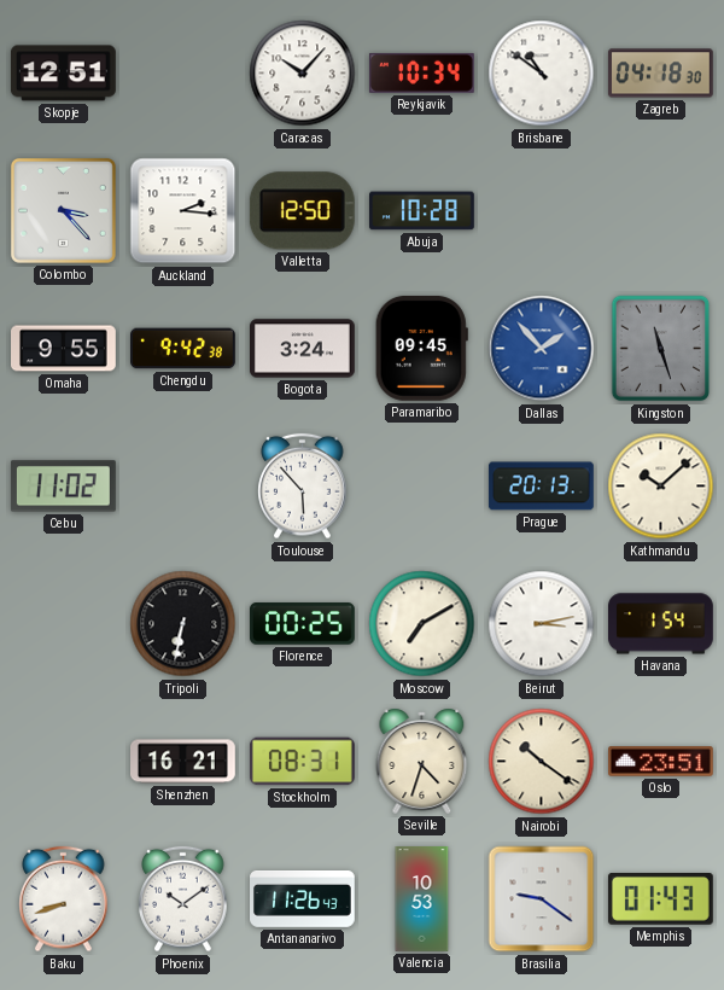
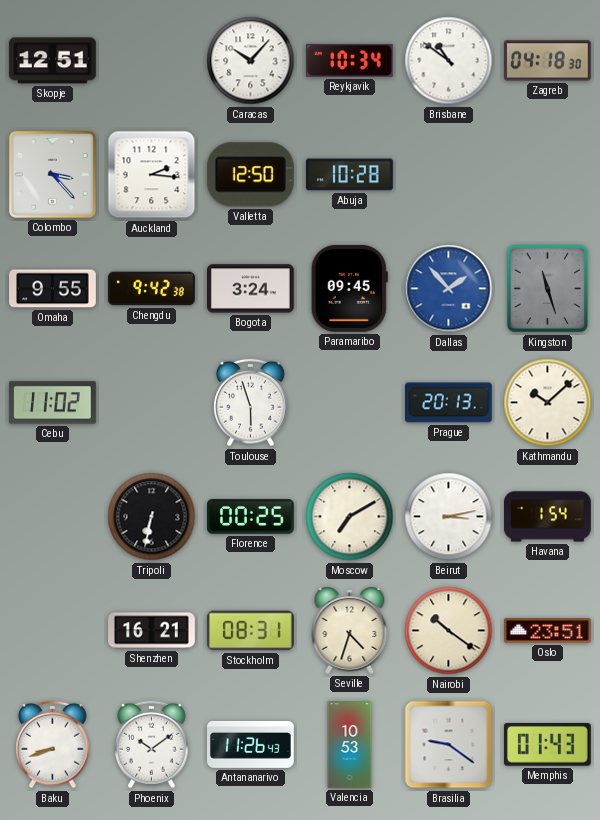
Toulouse: 5:53 -> 5:57 (251, 403)
